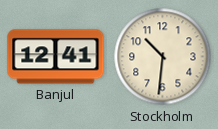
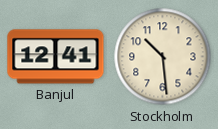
Stockholm: 10:31 -> 10:29 (163, 57)
